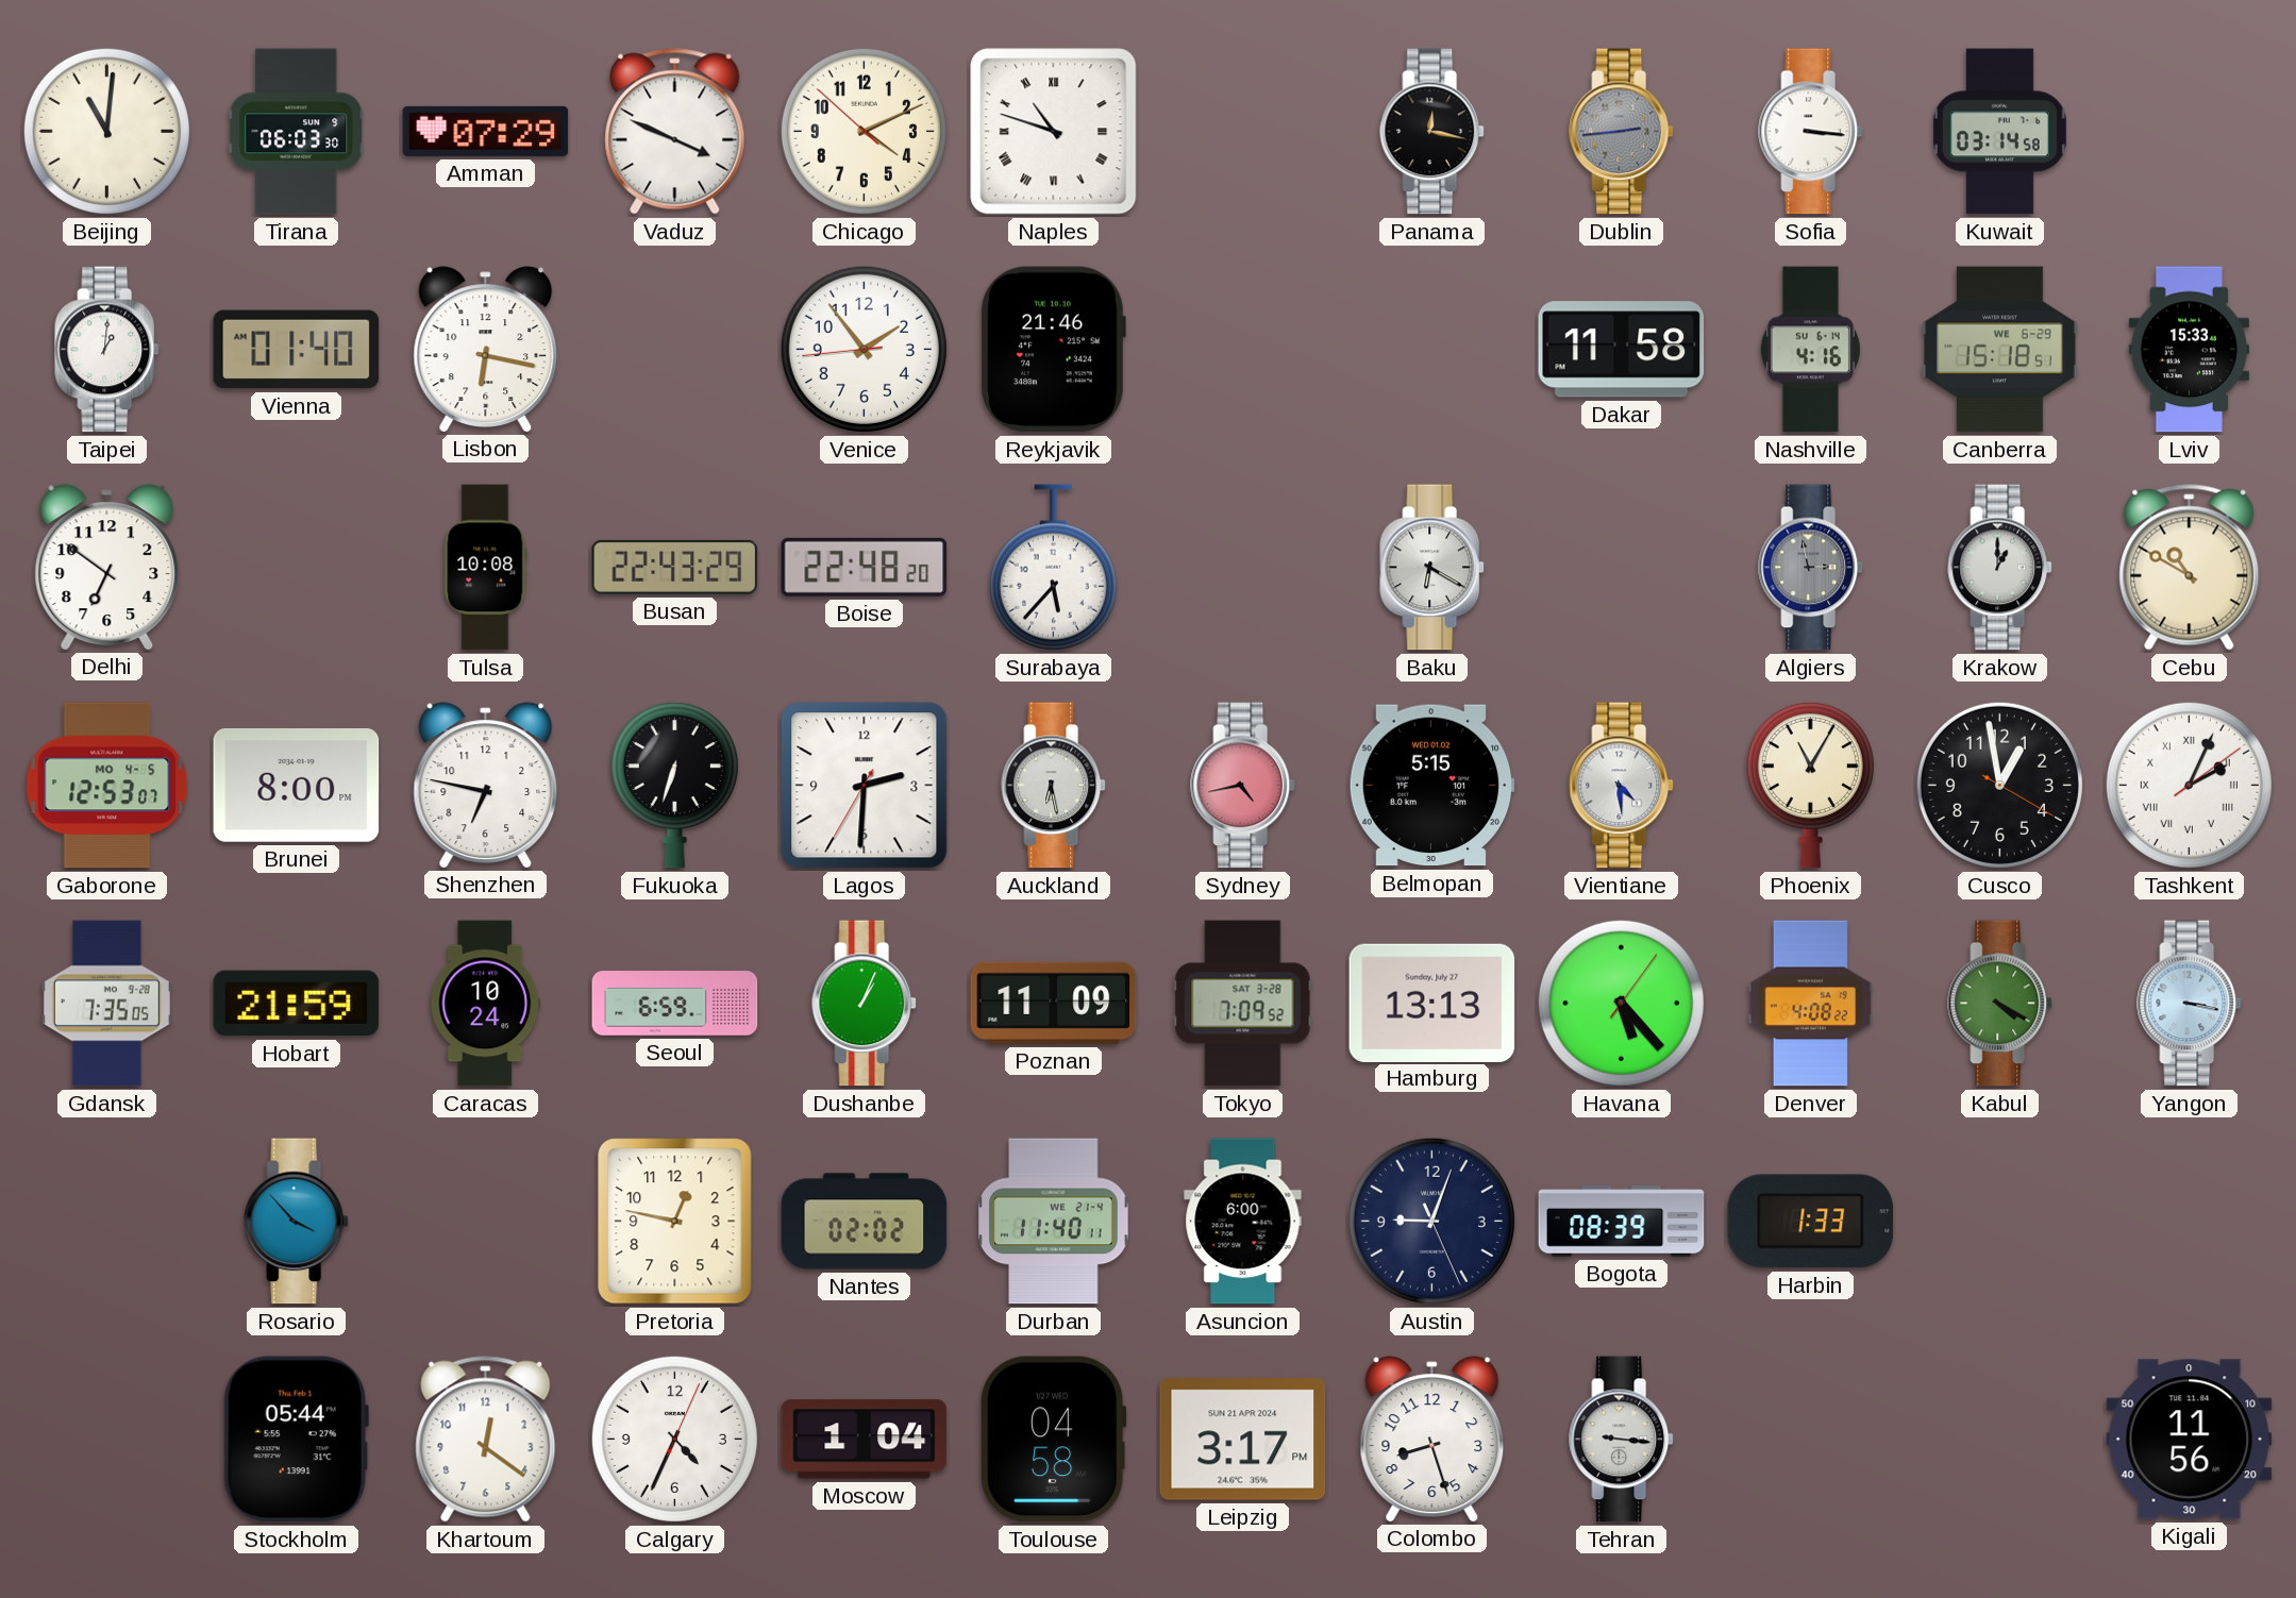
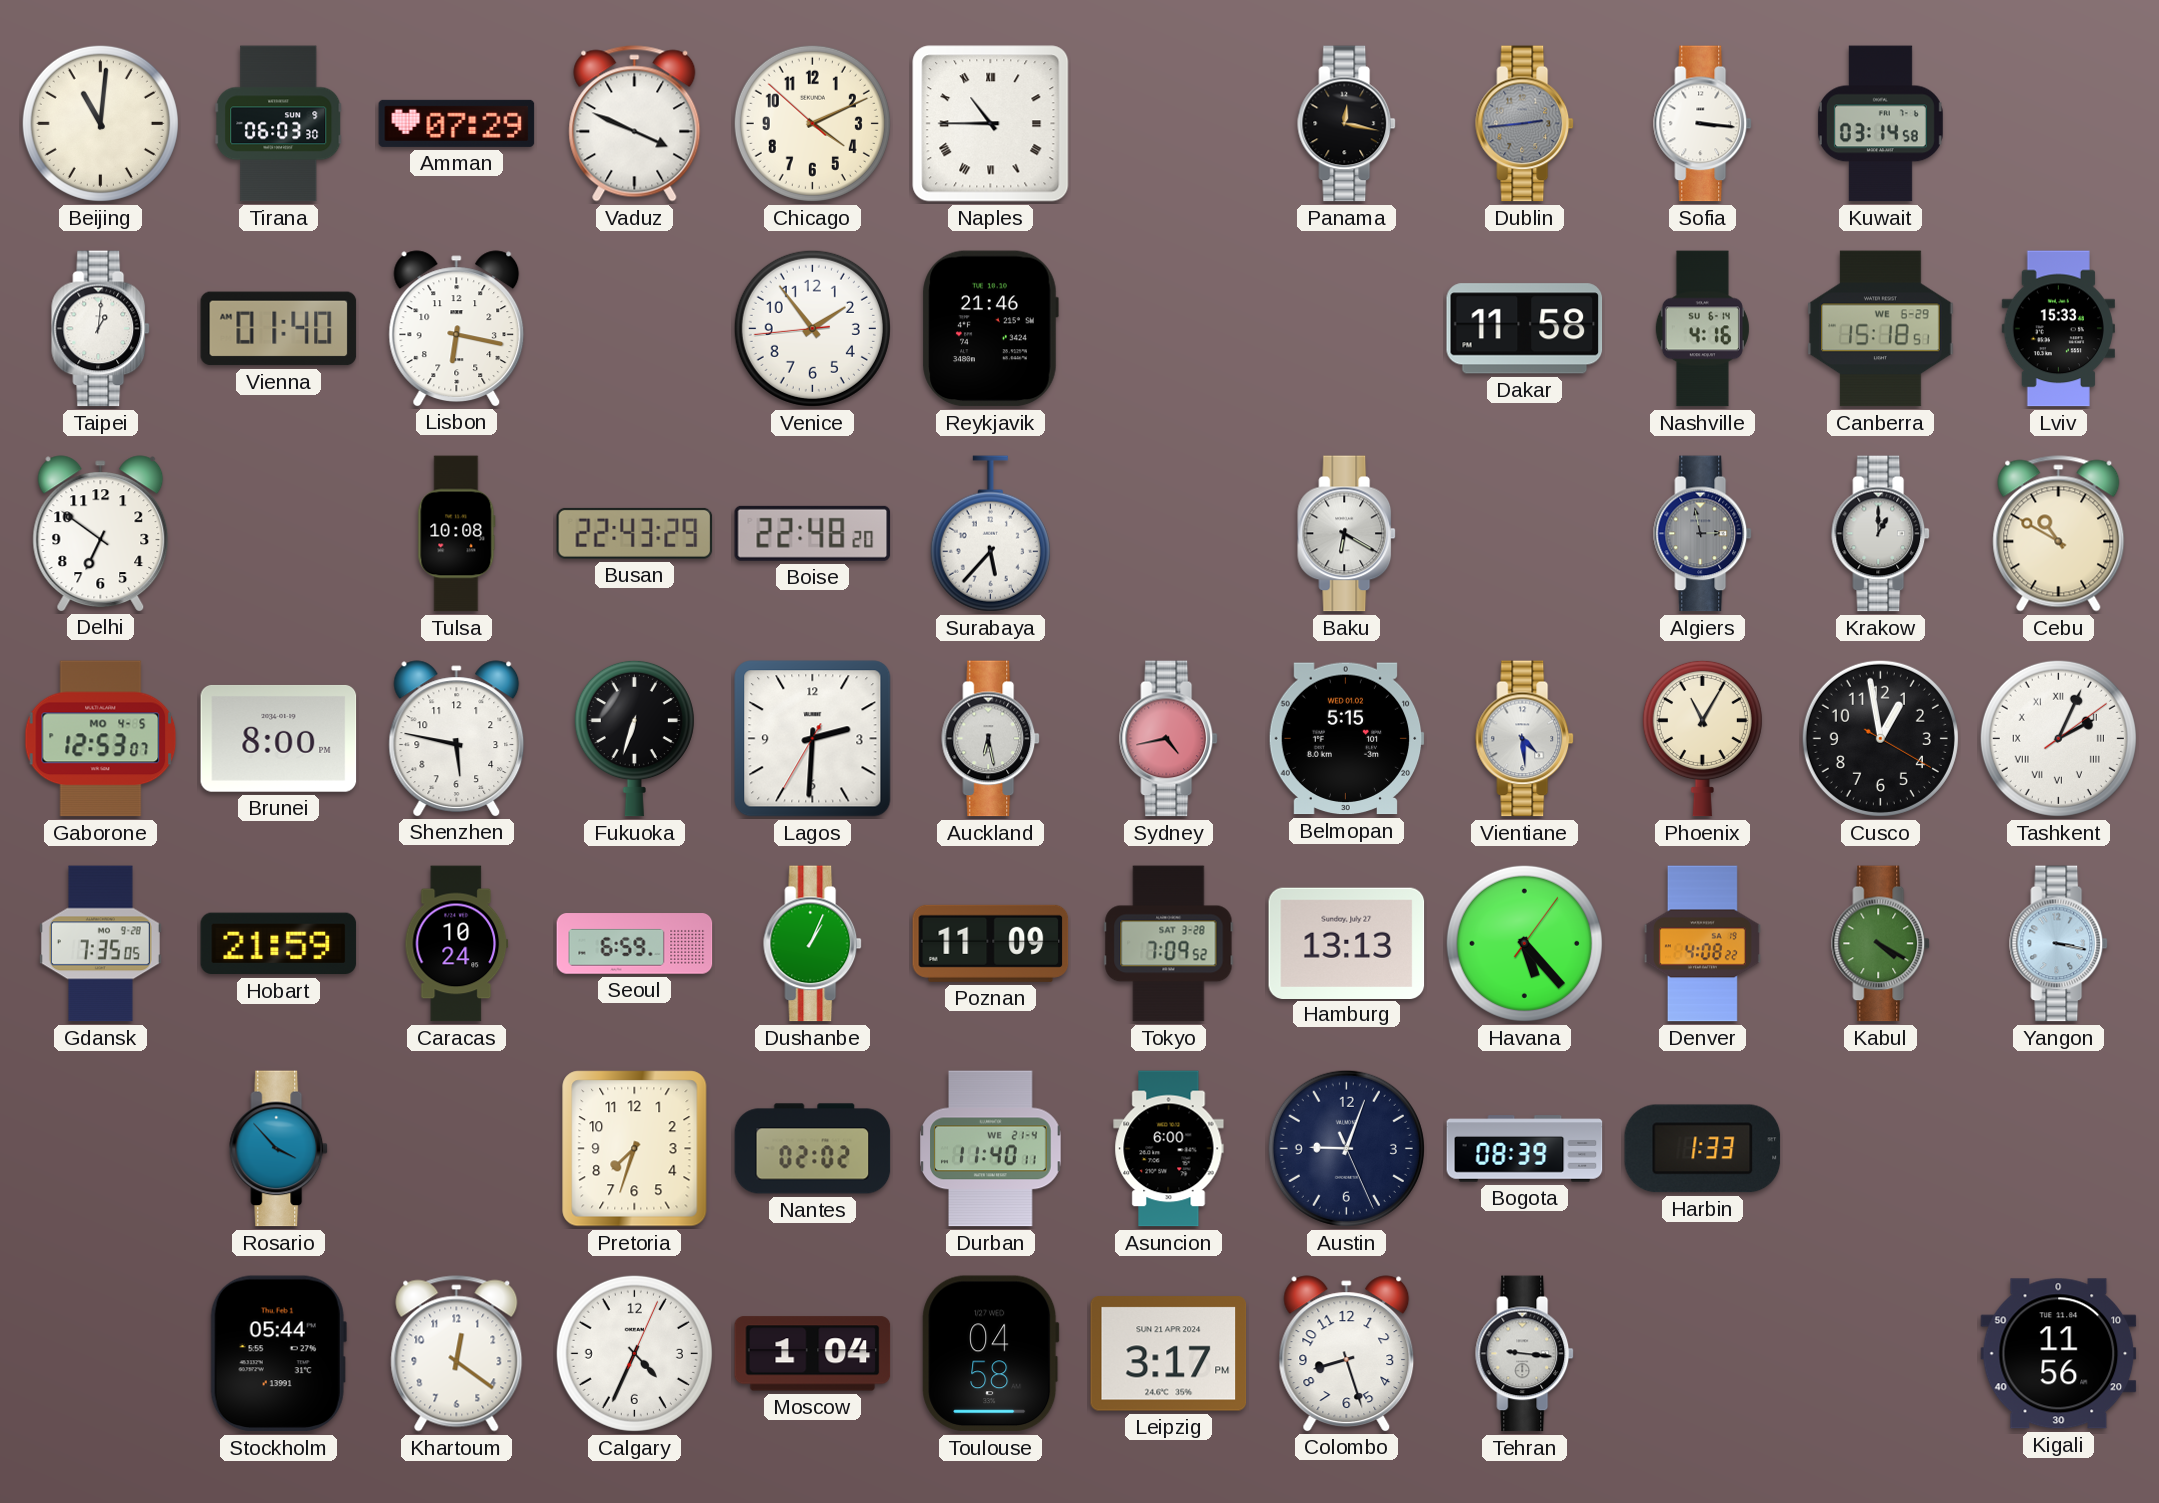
Naples: 10:48 -> 10:45 (991, 124)
Shenzhen: 6:47 -> 5:47 (457, 738)
Pretoria: 12:47 -> 7:33 (635, 1149)
